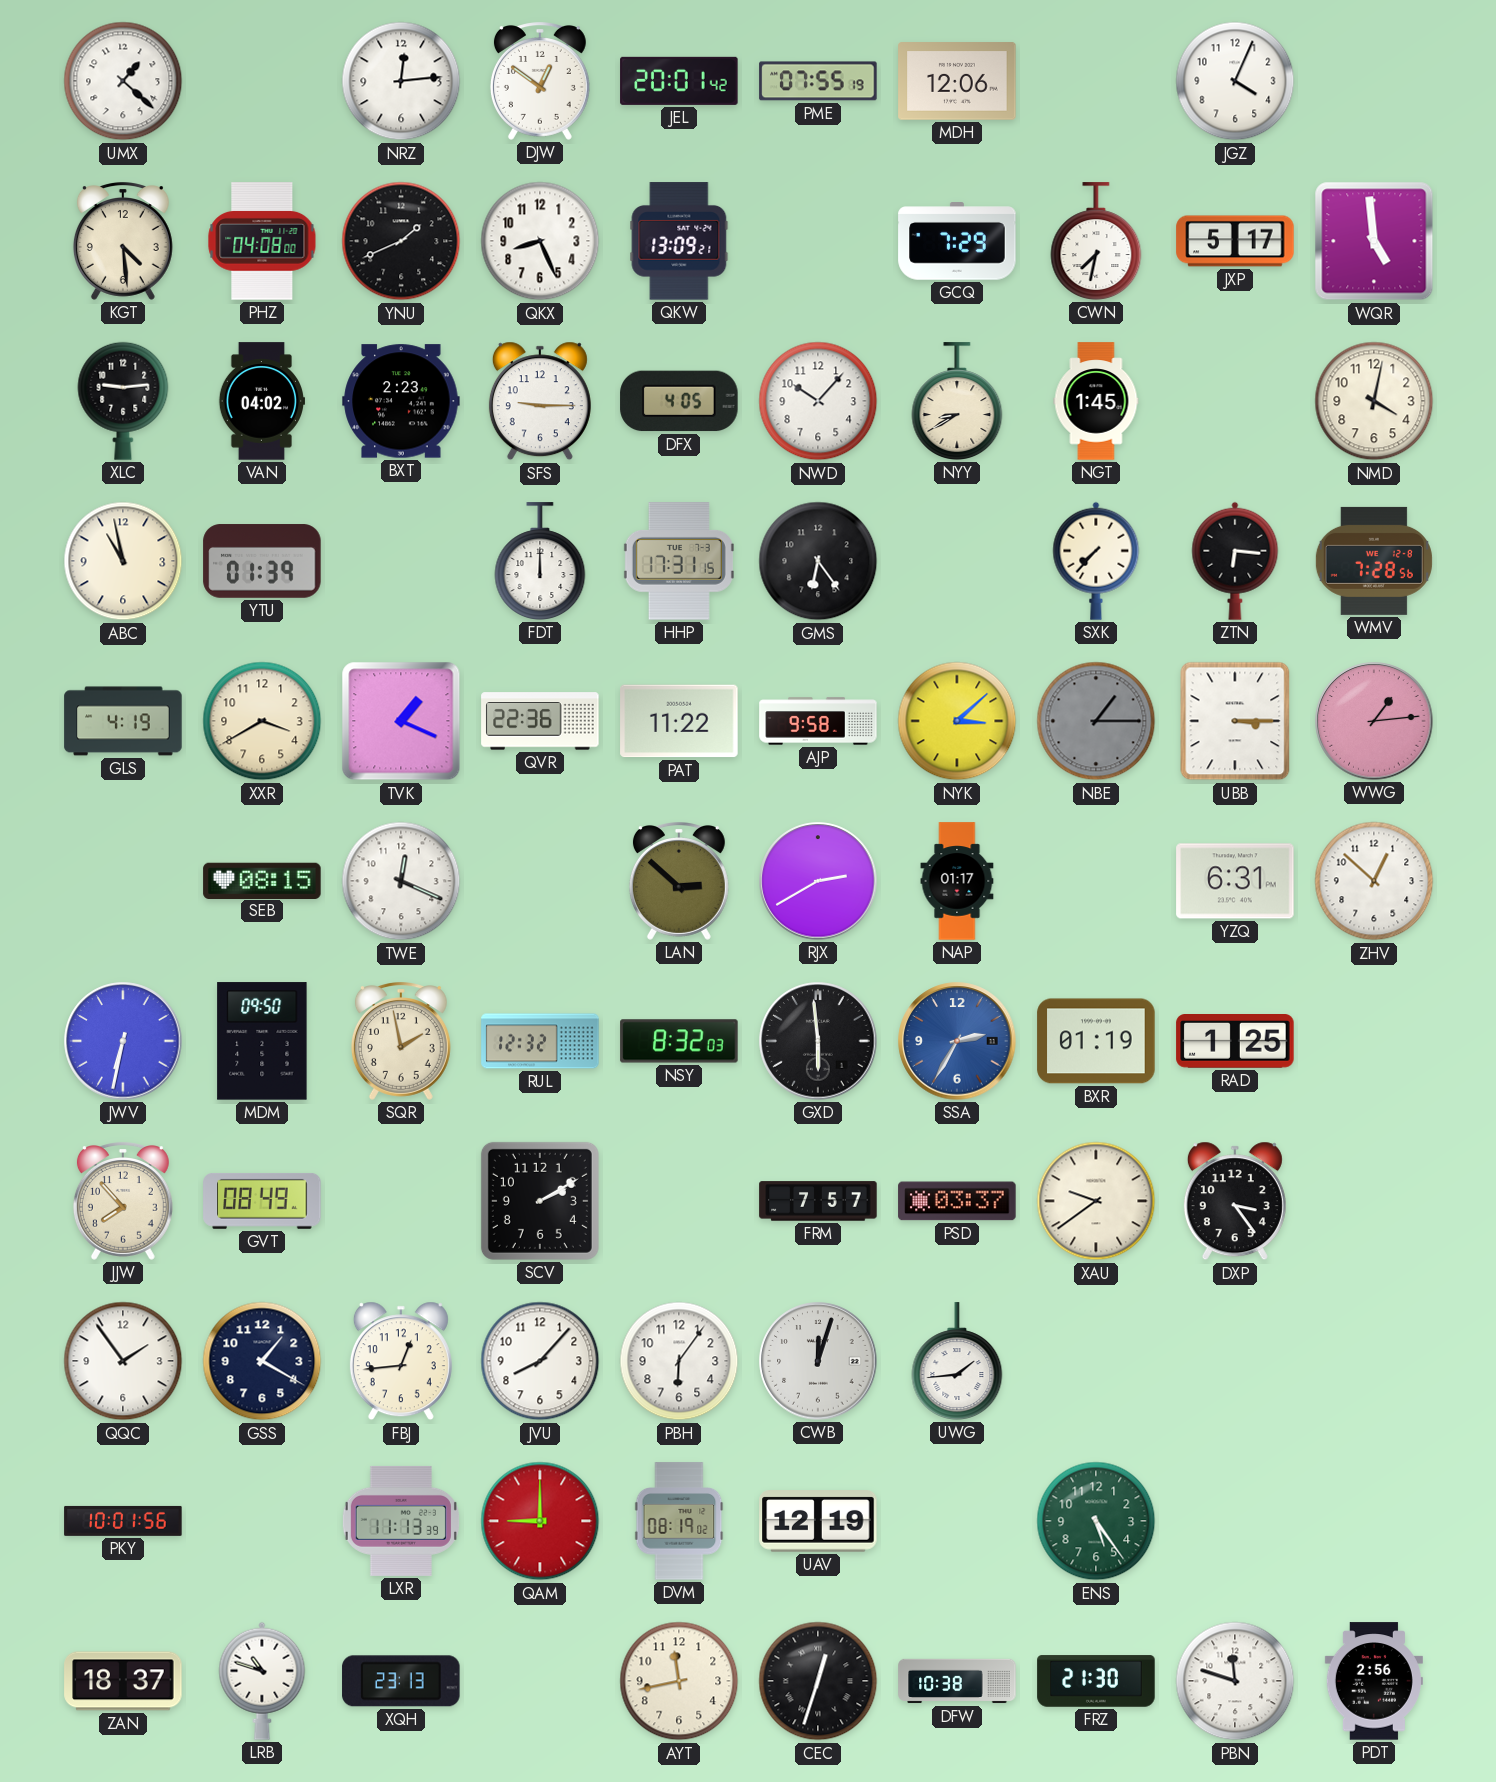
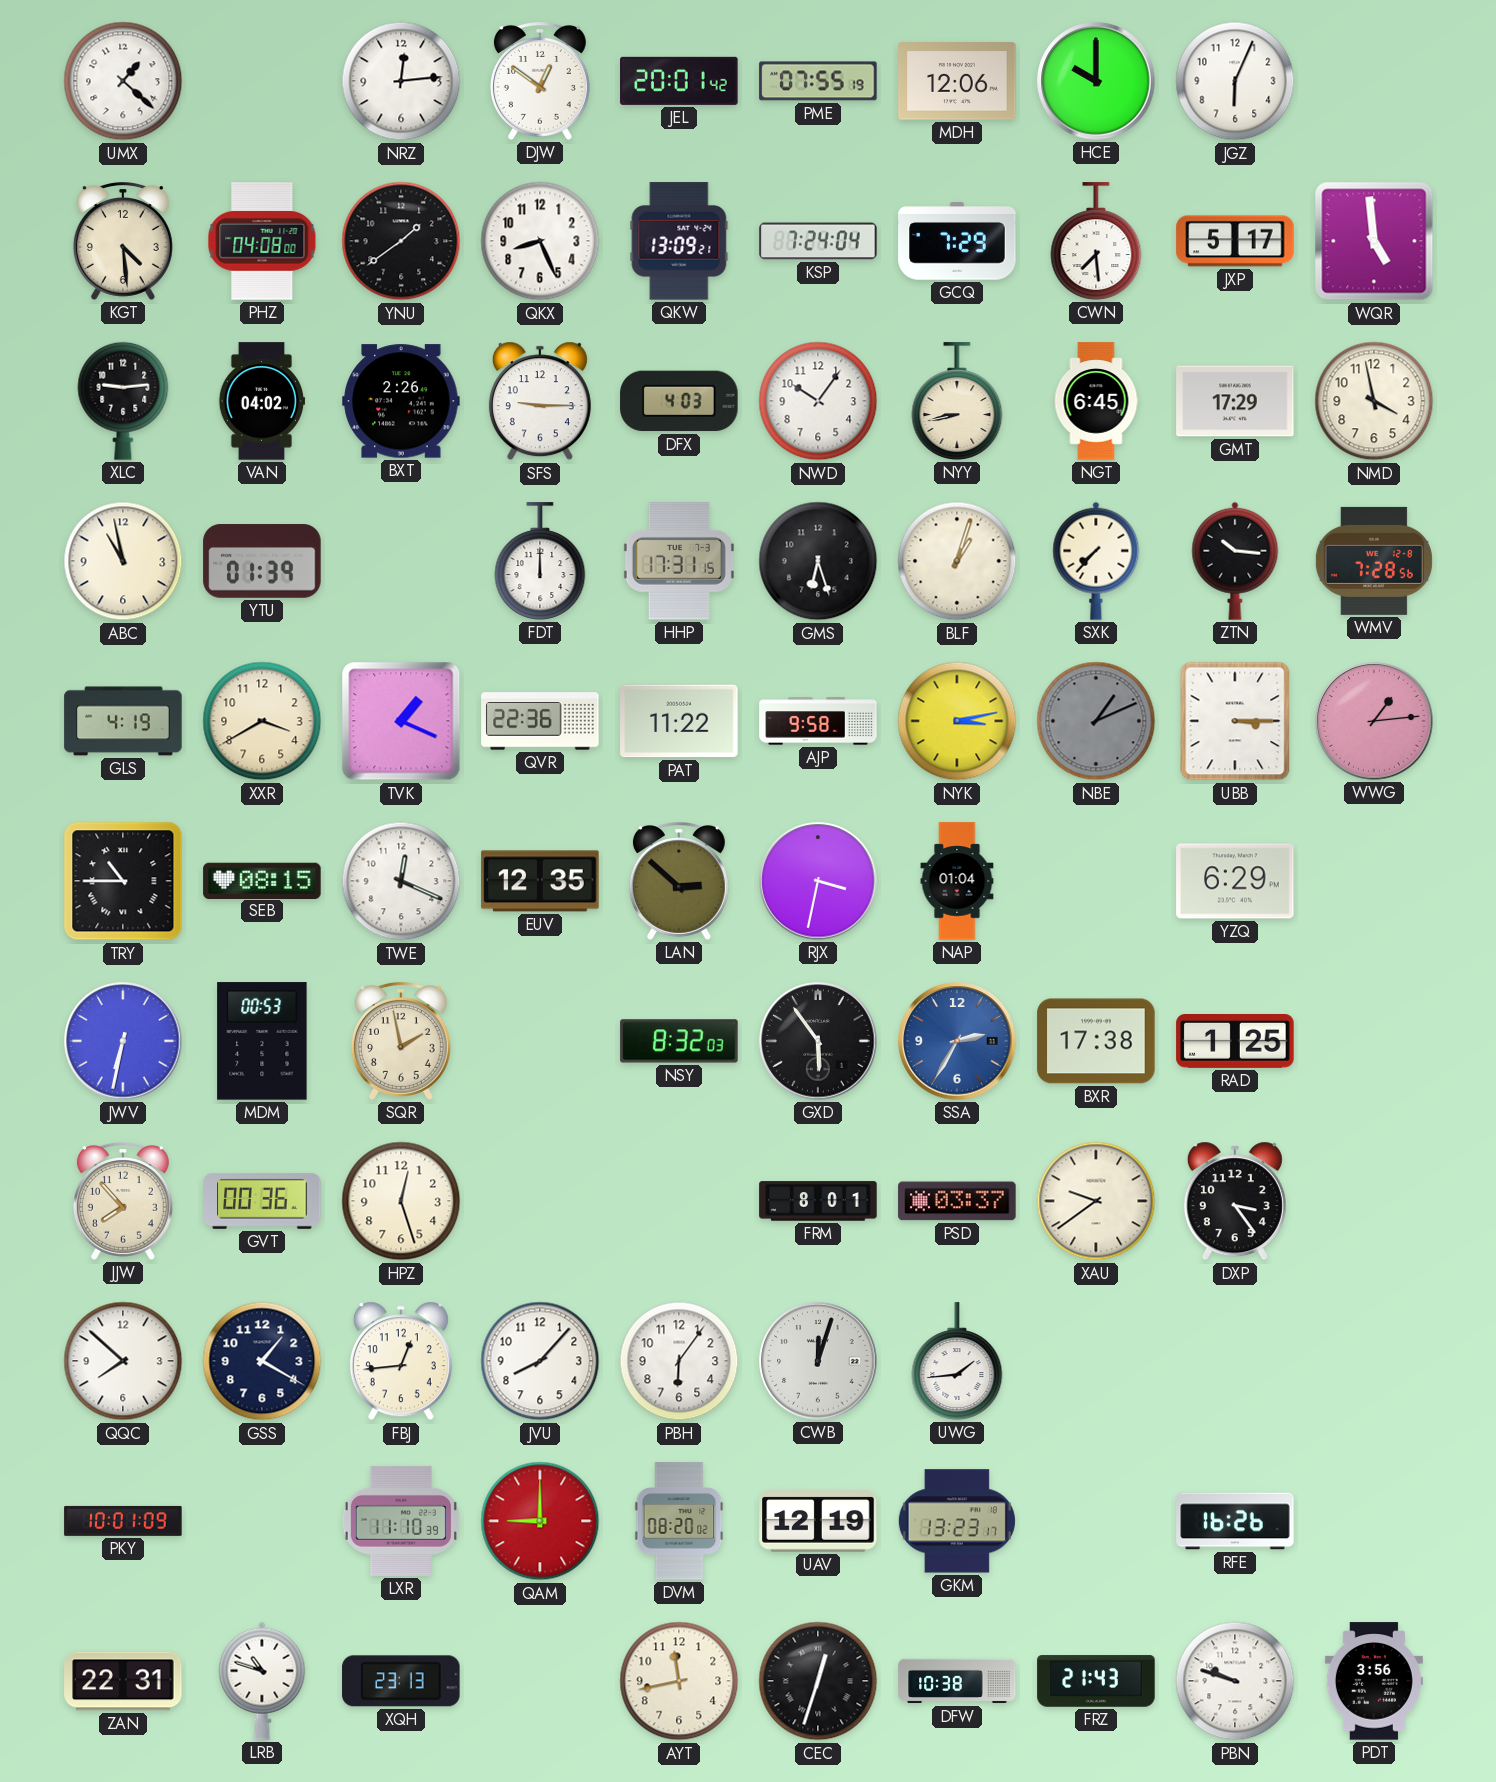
HCE: none -> 10:00 (1096, 81)
JGZ: 4:04 -> 6:04 (1235, 81)
YNU: 1:41 -> 1:39 (401, 241)
KSP: none -> 7:24 (818, 241)
CWN: 7:32 -> 7:29 (1096, 241)
BXT: 2:23 -> 2:26 (401, 401)
DFX: 4:05 -> 4:03 (679, 401)
NWD: 10:07 -> 10:06 (818, 401)
NYY: 8:40 -> 8:43 (957, 401)
NGT: 1:45 -> 6:45 (1096, 401)
GMT: none -> 17:29 (1235, 401)
NMD: 4:02 -> 3:58 (1374, 401)
GMS: 6:24 -> 6:27 (818, 561)
BLF: none -> 1:03 (957, 561)
ZTN: 6:16 -> 10:16 (1235, 561)
NYK: 3:08 -> 3:13 (957, 721)
NBE: 1:15 -> 1:11 (1096, 721)
TRY: none -> 10:45 (123, 881)
EUV: none -> 12:35 (540, 881)
RJX: 2:40 -> 3:32 (818, 881)
NAP: 01:17 -> 01:04 (957, 881)
YZQ: 6:31 -> 6:29 (1235, 881)
ZHV: 12:52 -> none (1374, 881)
MDM: 09:50 -> 00:53 (262, 1041)
RUL: 12:32 -> none (540, 1041)
GXD: 5:59 -> 5:54 (818, 1041)
BXR: 01:19 -> 17:38 (1096, 1041)
GVT: 08:49 -> 00:36 (262, 1201)
HPZ: none -> 12:27 (401, 1201)
SCV: 2:10 -> none (540, 1201)
FRM: 7:57 -> 8:01 (818, 1201)
QQC: 1:54 -> 7:52 (123, 1361)
PKY: 10:01:56 -> 10:01:09 (123, 1521)
LXR: 11:13 -> 11:10 (401, 1521)
DVM: 08:19 -> 08:20 (679, 1521)
GKM: none -> 13:23 (957, 1521)
ENS: 5:24 -> none (1096, 1521)
RFE: none -> 16:26 (1235, 1521)
ZAN: 18:37 -> 22:31 (123, 1681)
FRZ: 21:30 -> 21:43 (1096, 1681)
PBN: 11:48 -> 9:48 (1235, 1681)
PDT: 2:56 -> 3:56 (1374, 1681)
